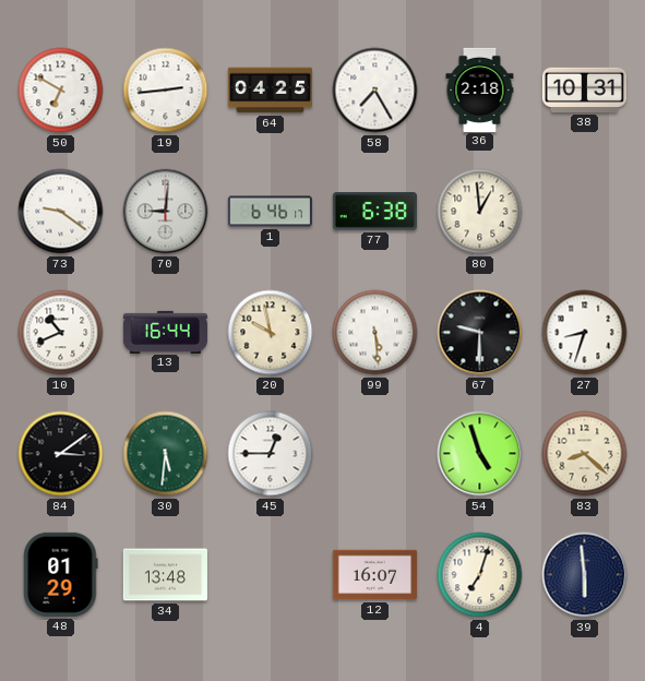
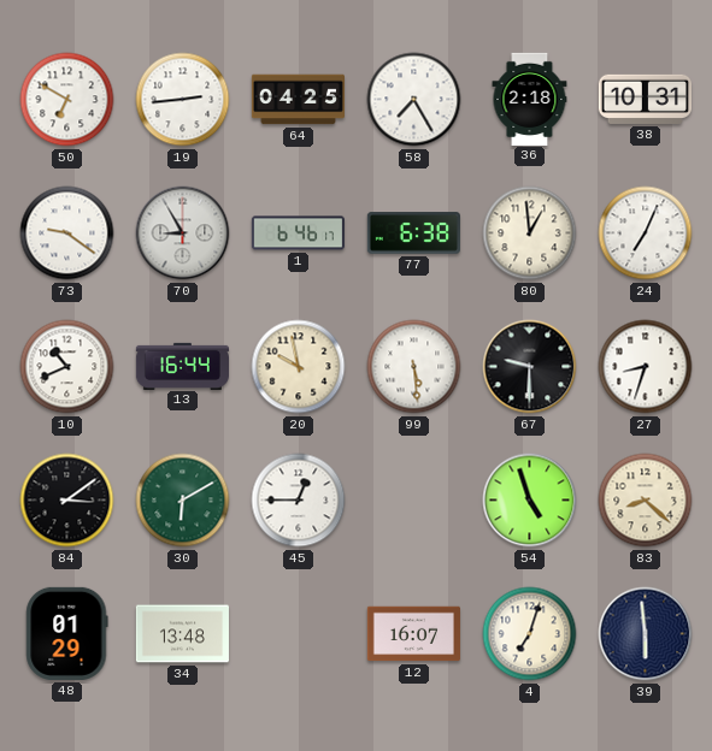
70: 9:01 -> 8:55 (183, 233)
24: none -> 7:04 (646, 233)
30: 5:31 -> 6:10 (183, 501)
